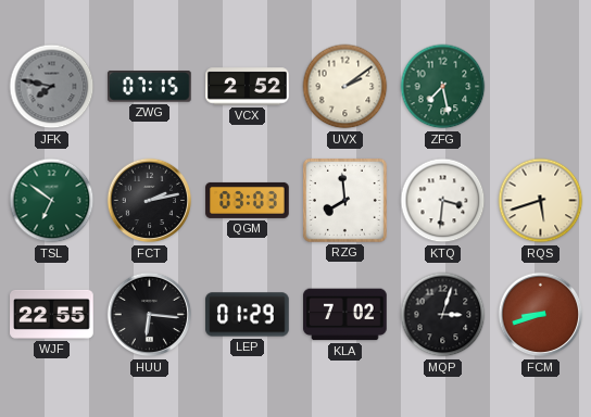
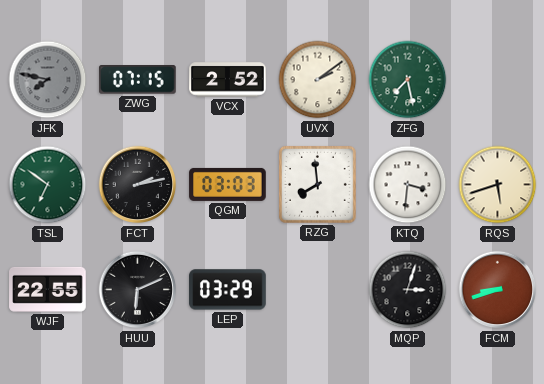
HUU: 6:16 -> 6:11 (138, 290)
LEP: 01:29 -> 03:29 (228, 290)
KLA: 7:02 -> none (345, 315)
